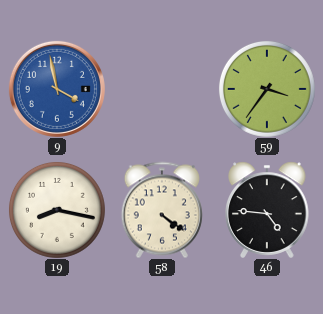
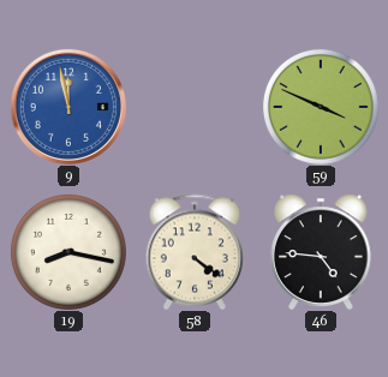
9: 3:58 -> 11:58 (68, 107)
59: 3:36 -> 3:49 (321, 107)
